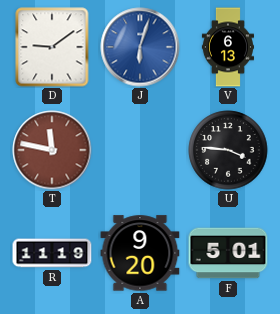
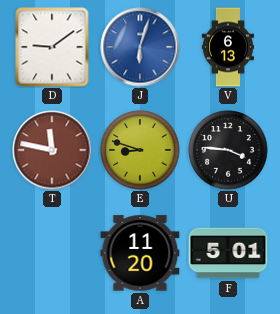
E: none -> 8:48 (140, 150)
R: 11:19 -> none (52, 253)
A: 9:20 -> 11:20 (140, 253)
